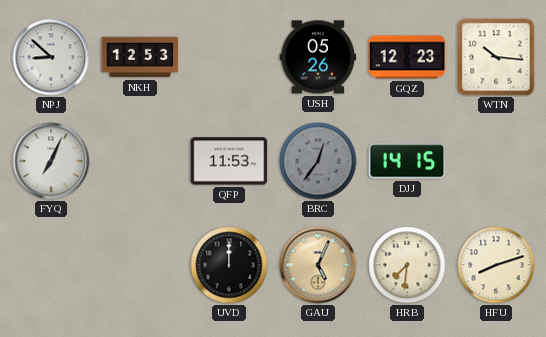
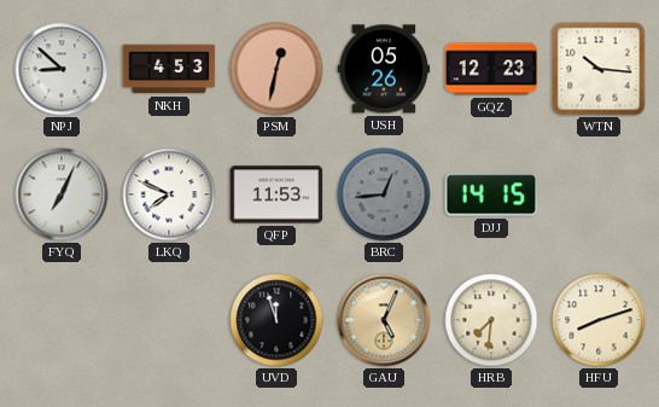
NKH: 12:53 -> 4:53 (169, 69)
PSM: none -> 12:32 (276, 69)
LKQ: none -> 7:49 (169, 194)
BRC: 12:36 -> 12:44 (384, 194)
UVD: 12:00 -> 11:57 (276, 320)
